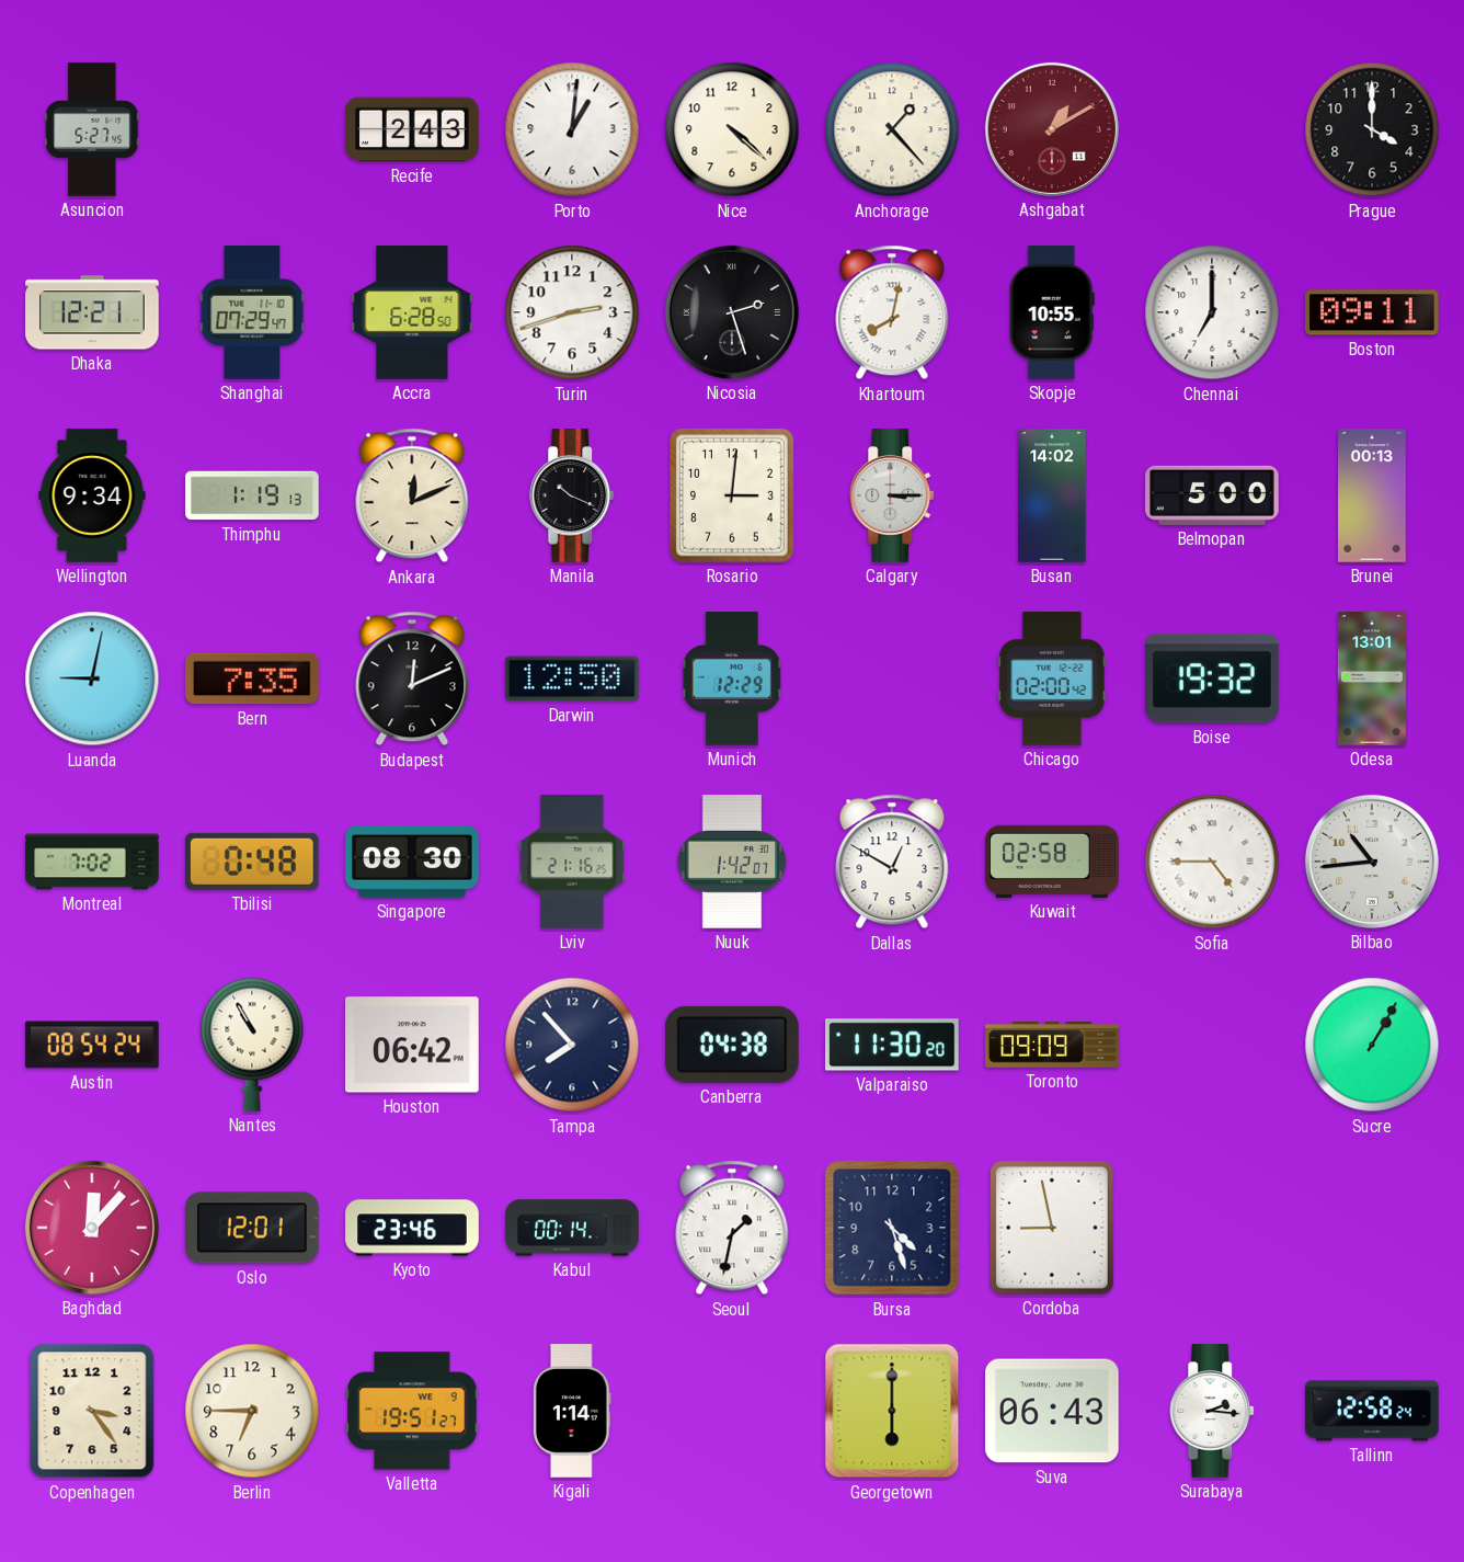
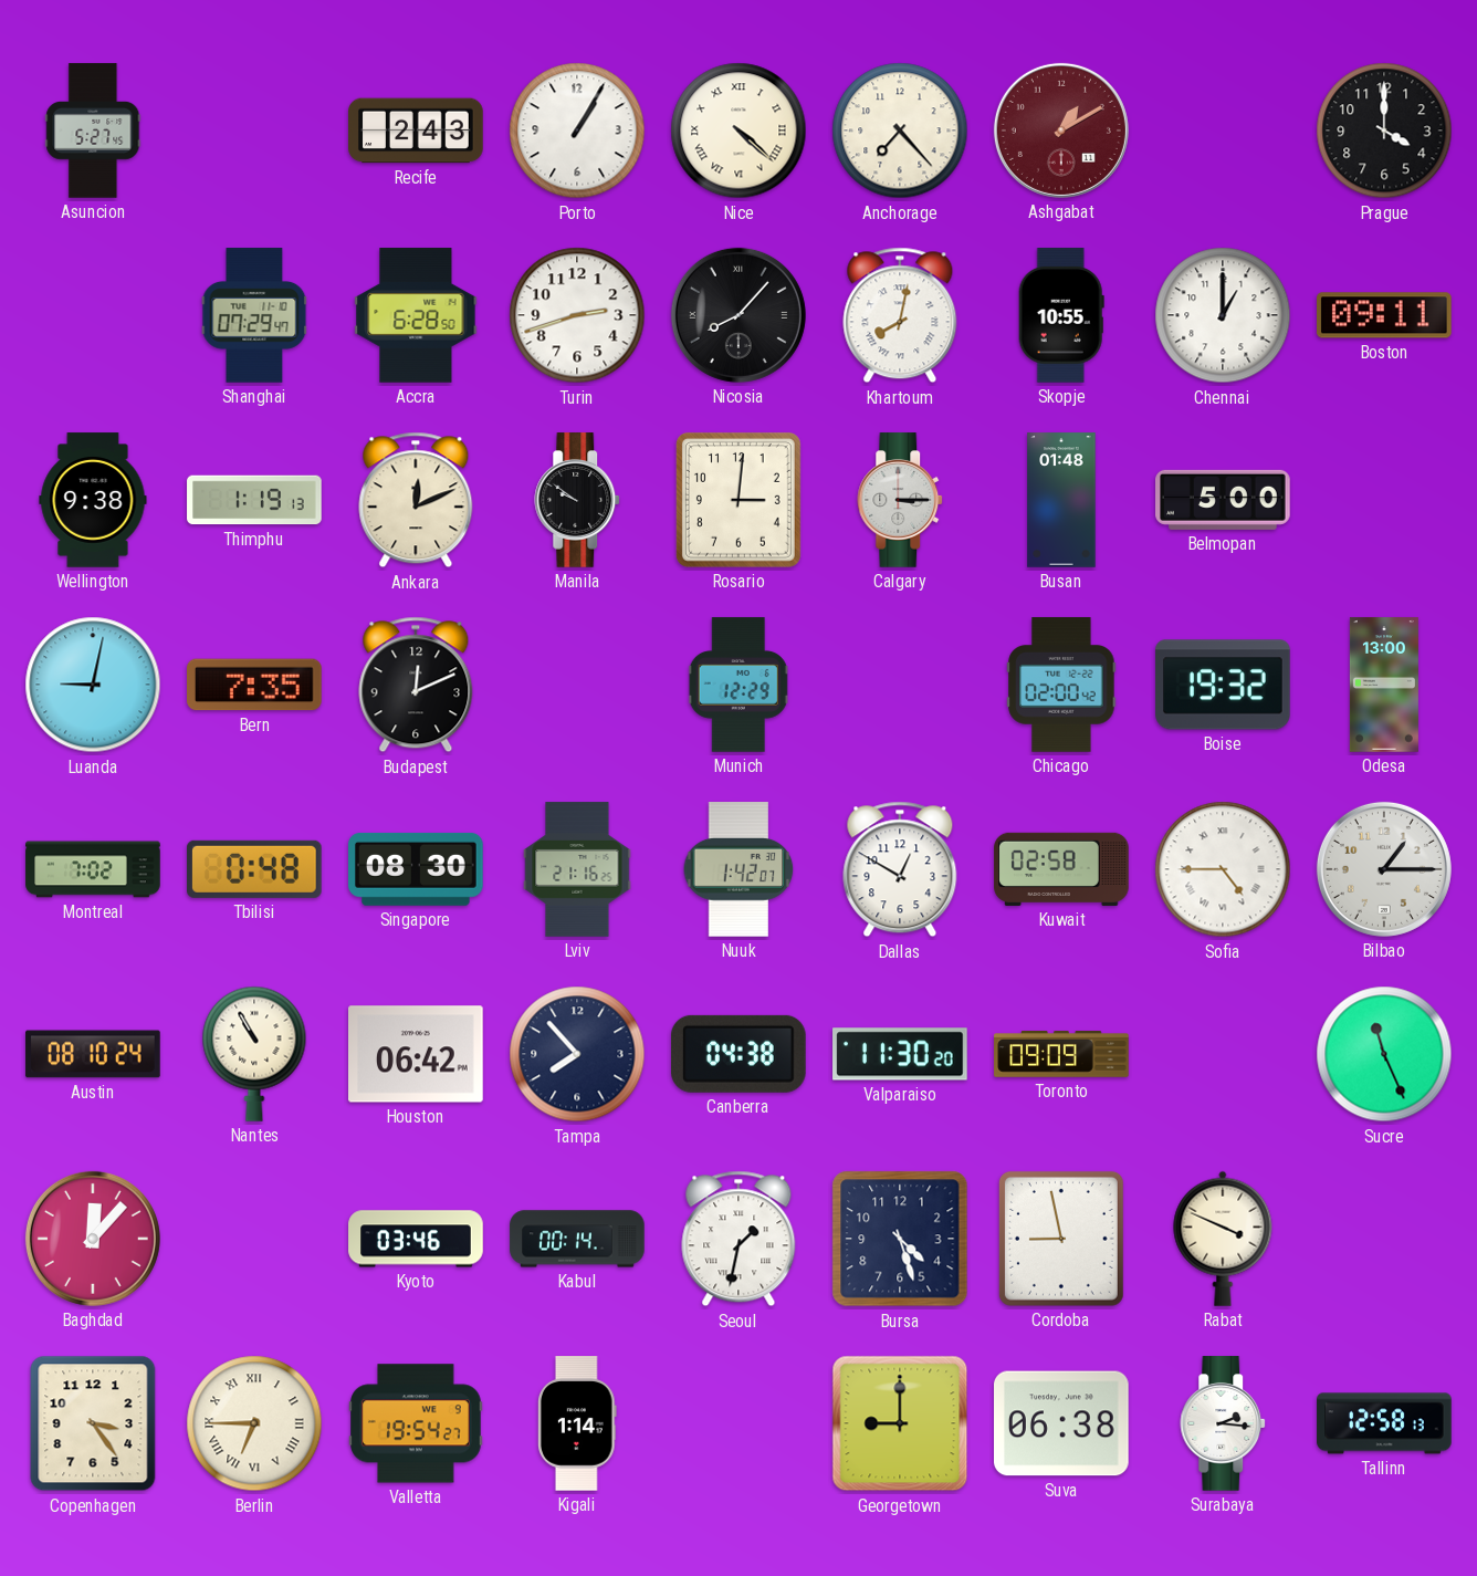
Porto: 1:01 -> 1:05 (577, 131)
Nice numerals: Arabic -> Roman (738, 131)
Anchorage: 1:23 -> 7:23 (900, 131)
Dhaka: 12:21 -> none (92, 312)
Nicosia: 2:27 -> 8:07 (738, 315)
Chennai: 7:00 -> 1:00 (1223, 315)
Wellington: 9:34 -> 9:38 (93, 500)
Manila: 10:19 -> 9:51 (578, 500)
Busan: 14:02 -> 01:48 (1061, 500)
Brunei: 00:13 -> none (1372, 495)
Darwin: 12:50 -> none (573, 679)
Odesa: 13:01 -> 13:00 (1384, 685)
Bilbao: 10:44 -> 1:15 (1384, 869)
Austin: 08:54 -> 08:10 (93, 1054)
Sucre: 1:05 -> 11:26 (1384, 1054)
Oslo: 12:01 -> none (253, 1228)
Kyoto: 23:46 -> 03:46 (416, 1239)
Rabat: none -> 3:49 (1223, 1239)
Berlin numerals: Arabic -> Roman (254, 1423)
Valletta: 19:51 -> 19:54 (416, 1423)
Georgetown: 6:00 -> 9:00 (900, 1423)
Suva: 06:43 -> 06:38 (1062, 1423)
Tallinn: 12:58:24 -> 12:58:13 (1384, 1423)
